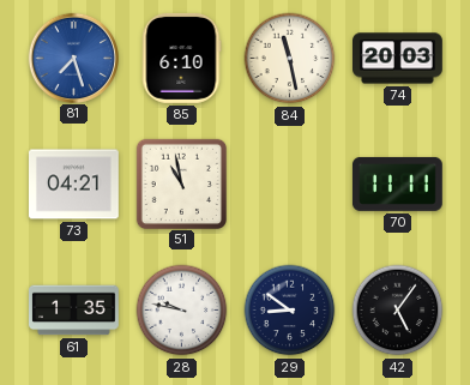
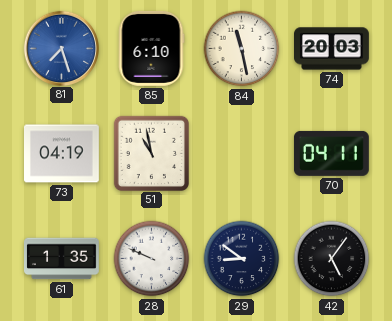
73: 04:21 -> 04:19 (62, 154)
70: 11:11 -> 04:11 (331, 153)
28: 9:47 -> 9:49 (152, 259)
